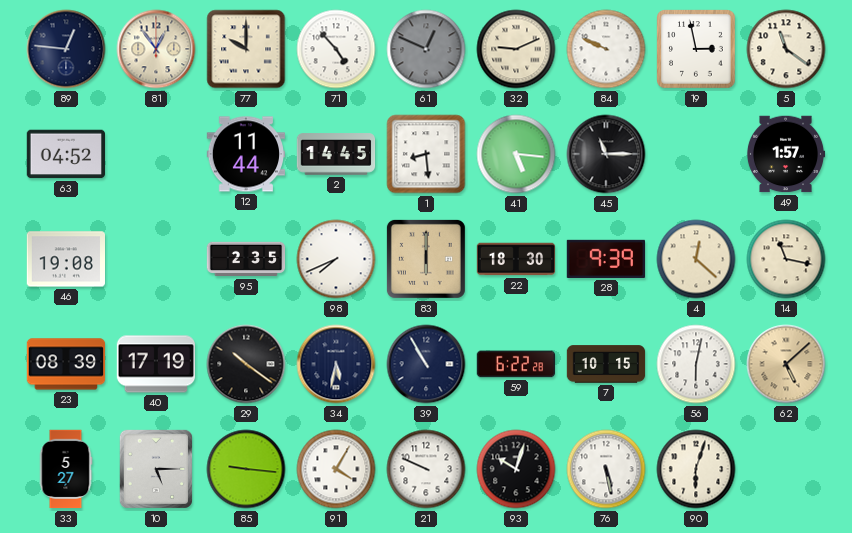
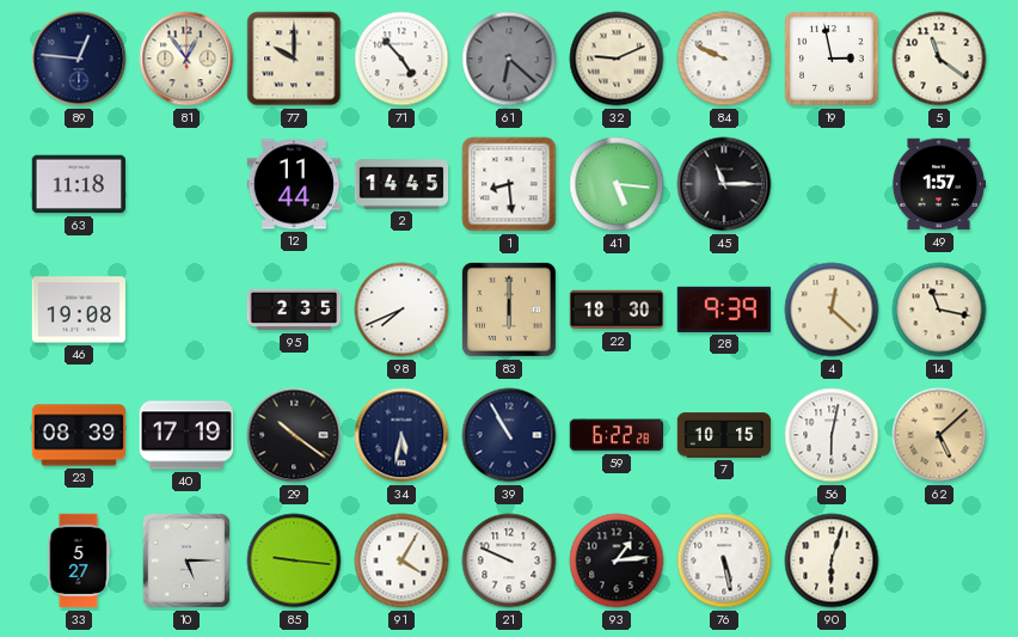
61: 12:49 -> 6:22 (509, 59)
63: 04:52 -> 11:18 (79, 184)
93: 10:03 -> 1:14 (617, 561)
